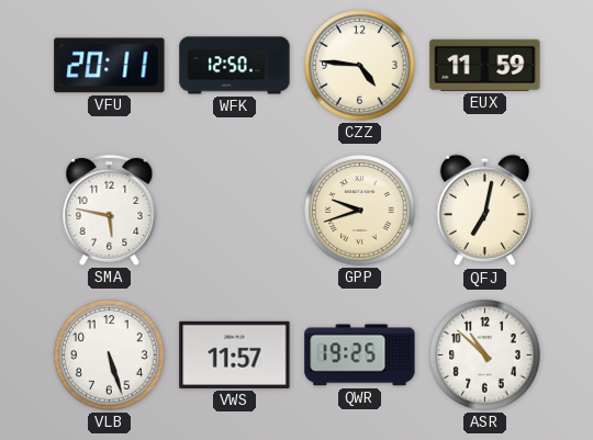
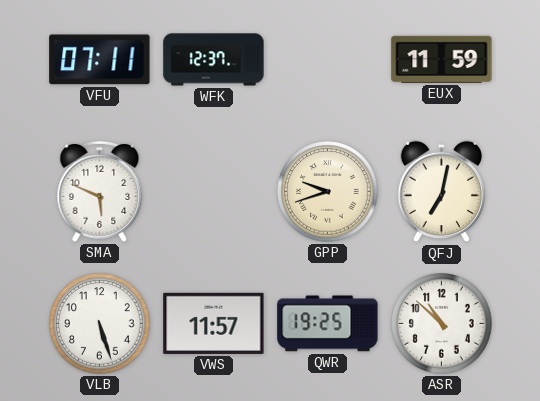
VFU: 20:11 -> 07:11 (100, 60)
WFK: 12:50 -> 12:37 (214, 60)
CZZ: 4:46 -> none (360, 66)
SMA: 5:47 -> 5:49 (100, 191)
